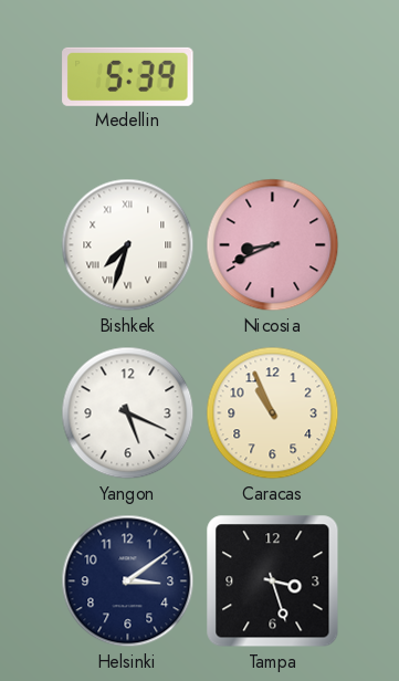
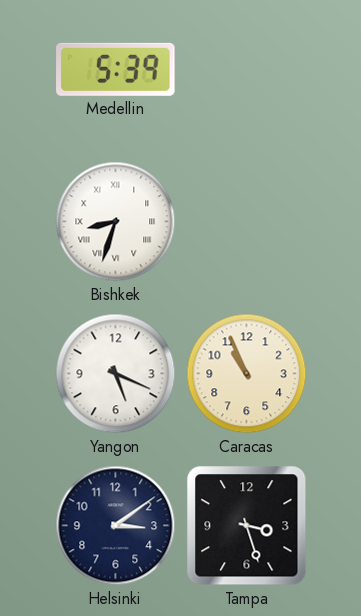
Bishkek: 7:33 -> 8:33 (116, 222)
Nicosia: 8:41 -> none (273, 245)
